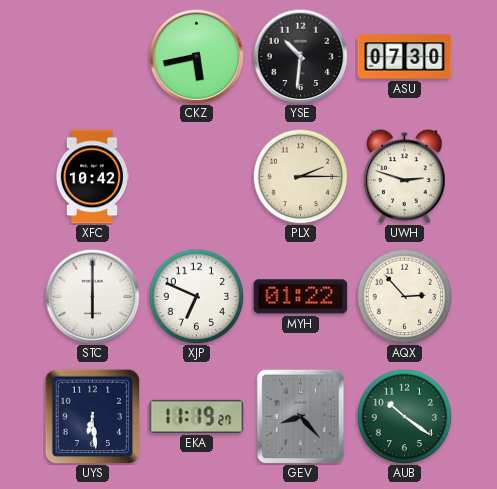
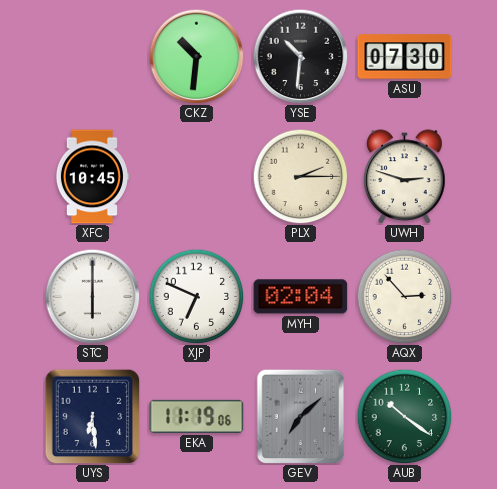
CKZ: 5:43 -> 10:31 (196, 56)
XFC: 10:42 -> 10:45 (91, 177)
MYH: 01:22 -> 02:04 (301, 297)
EKA: 11:19:27 -> 11:19:06 (197, 416)
GEV: 8:23 -> 7:08 (301, 416)
